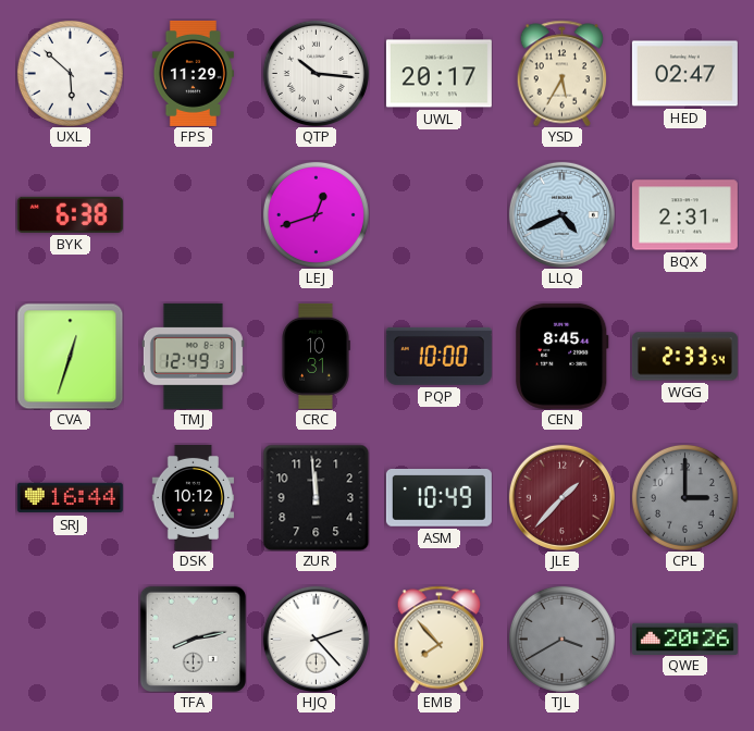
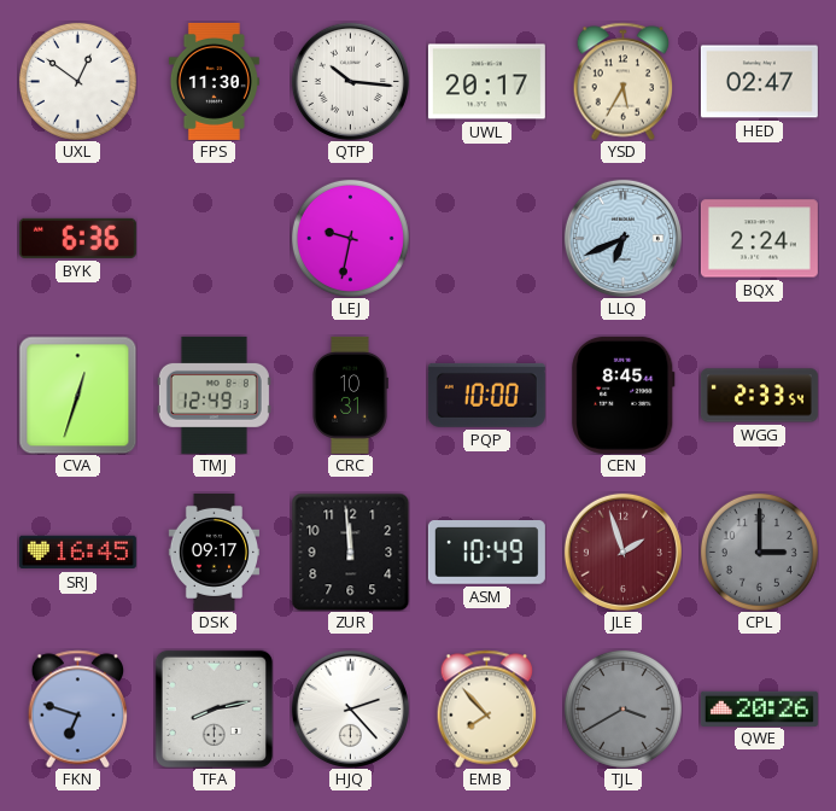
UXL: 5:52 -> 12:51 (77, 81)
FPS: 11:29 -> 11:30 (214, 81)
BYK: 6:38 -> 6:36 (77, 238)
LEJ: 12:42 -> 9:32 (350, 238)
LLQ: 4:41 -> 6:41 (622, 238)
BQX: 2:31 -> 2:24 (759, 239)
SRJ: 16:44 -> 16:45 (77, 553)
DSK: 10:12 -> 09:17 (214, 552)
JLE: 1:37 -> 1:57 (622, 552)
FKN: none -> 6:48 (78, 708)
